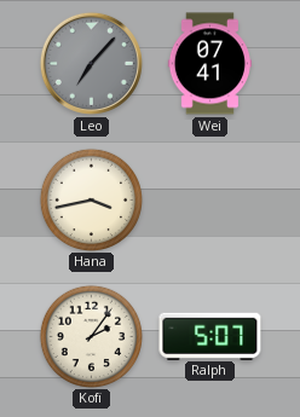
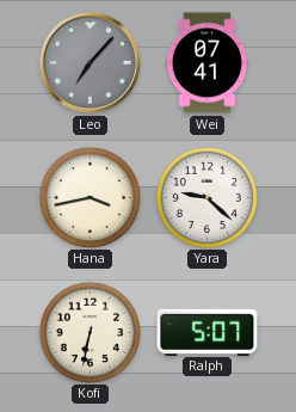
Yara: none -> 9:22 (206, 197)
Kofi: 2:06 -> 6:32 (90, 332)
